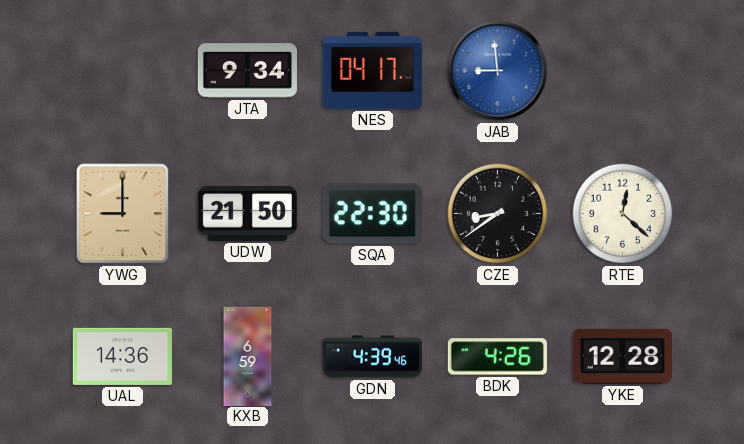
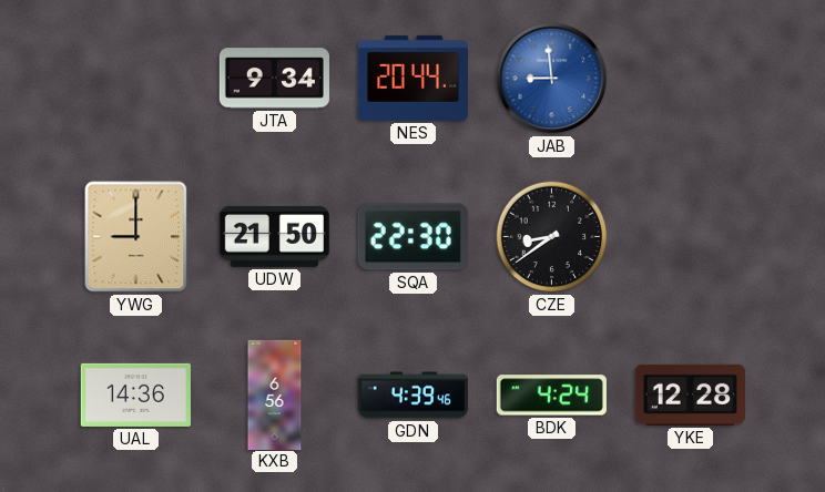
NES: 04:17 -> 20:44 (412, 78)
RTE: 12:22 -> none (623, 214)
KXB: 6:59 -> 6:56 (275, 394)
BDK: 4:26 -> 4:24 (551, 396)
